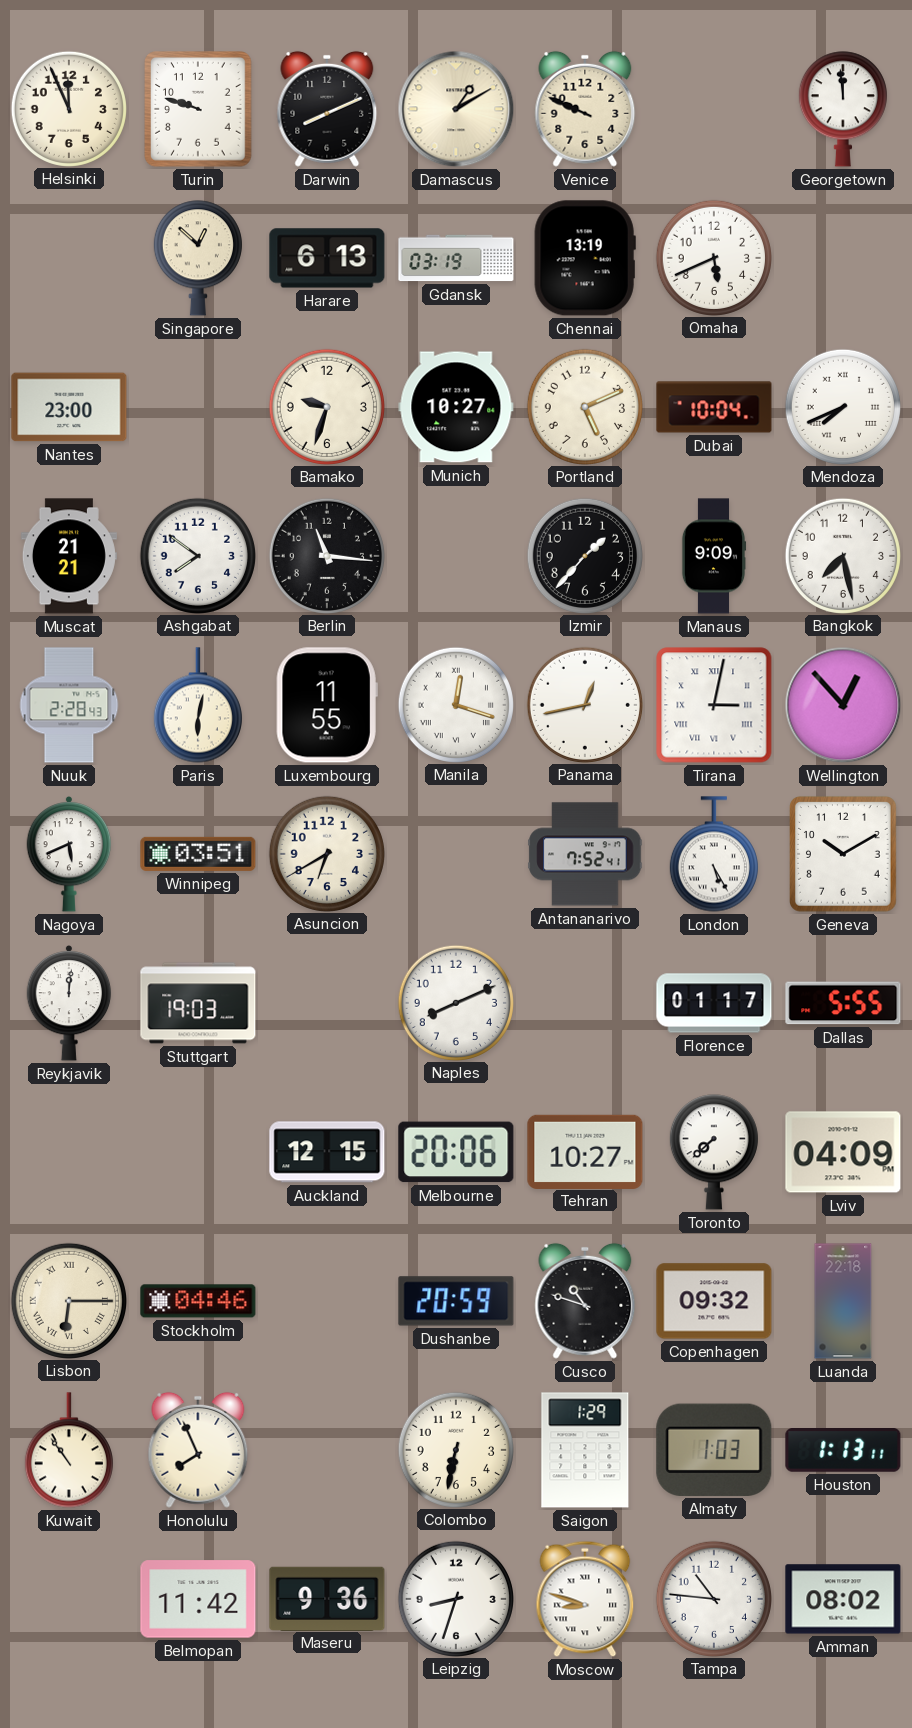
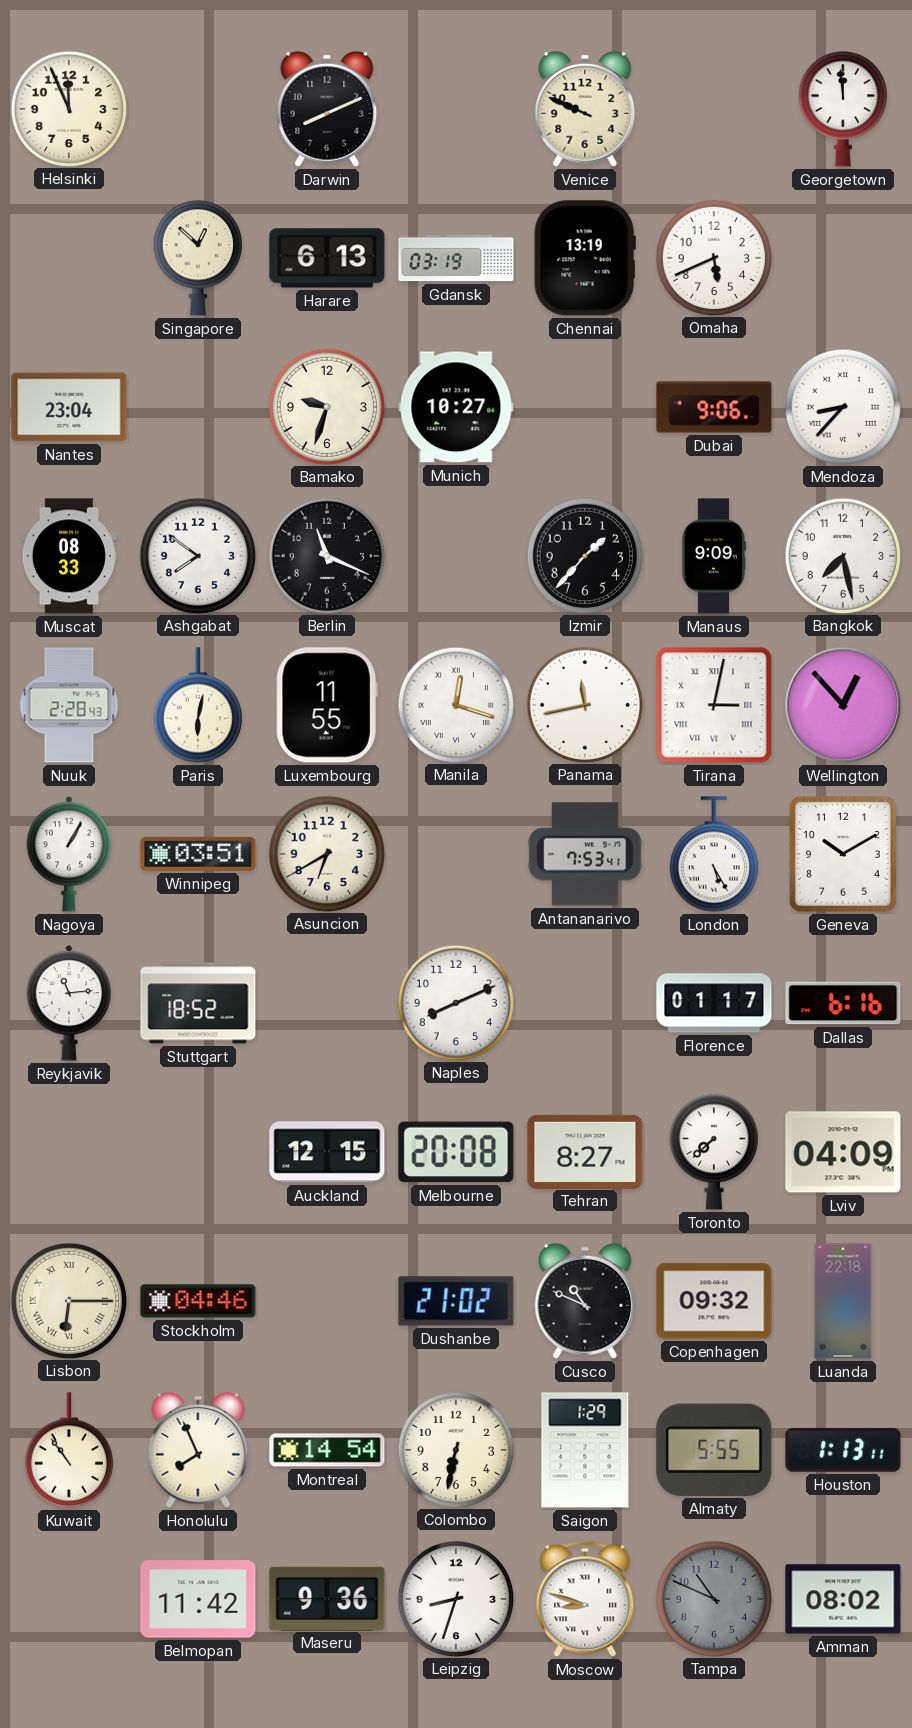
Turin: 9:48 -> none (199, 109)
Damascus: 1:10 -> none (456, 109)
Nantes: 23:00 -> 23:04 (69, 407)
Portland: 5:11 -> none (584, 406)
Dubai: 10:04 -> 9:06 (714, 407)
Mendoza: 7:41 -> 8:37 (842, 406)
Muscat: 21:21 -> 08:33 (69, 556)
Berlin: 11:16 -> 11:19 (326, 555)
Panama: 12:43 -> 11:43 (584, 704)
Nagoya: 5:41 -> 1:05 (69, 855)
Antananarivo: 7:52 -> 7:53 (585, 854)
Reykjavik: 12:01 -> 11:14 (69, 1004)
Stuttgart: 19:03 -> 18:52 (198, 1003)
Dallas: 5:55 -> 6:16 (843, 1003)
Melbourne: 20:06 -> 20:08 (456, 1152)
Tehran: 10:27 -> 8:27 (585, 1151)
Dushanbe: 20:59 -> 21:02 (456, 1301)
Cusco: 10:48 -> 10:49 (585, 1301)
Montreal: none -> 14:54 (327, 1450)
Almaty: 1:03 -> 5:55 (714, 1450)
Tampa: 10:46 -> 10:49 (713, 1598)
Tampa dial: white -> grey (713, 1598)
